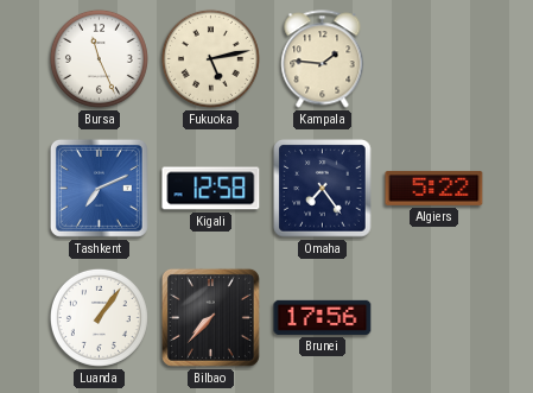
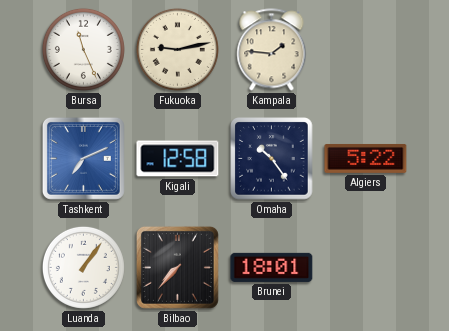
Fukuoka: 5:13 -> 9:13 (177, 49)
Omaha: 7:24 -> 10:24 (272, 159)
Brunei: 17:56 -> 18:01 (272, 267)
